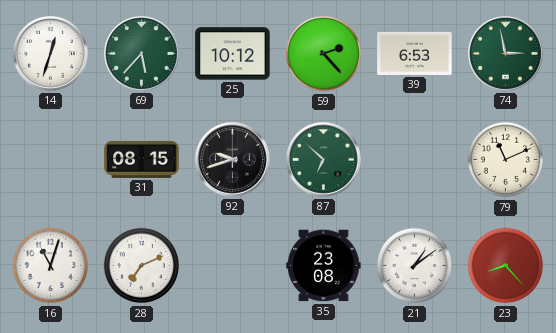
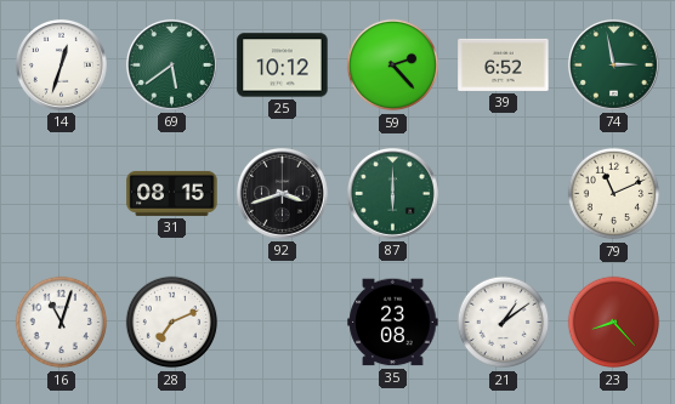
69: 5:37 -> 5:39 (171, 64)
39: 6:53 -> 6:52 (504, 64)
92: 9:42 -> 3:42 (282, 193)
87: 6:52 -> 6:00 (392, 193)
